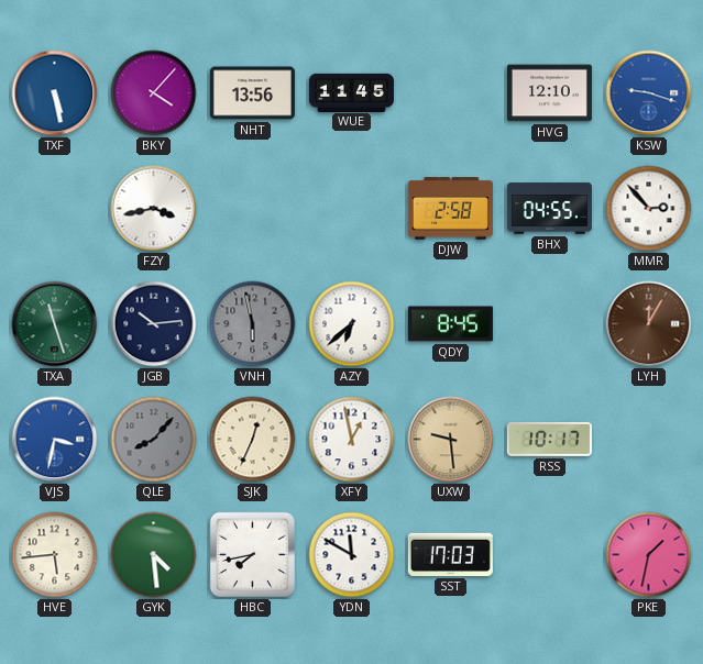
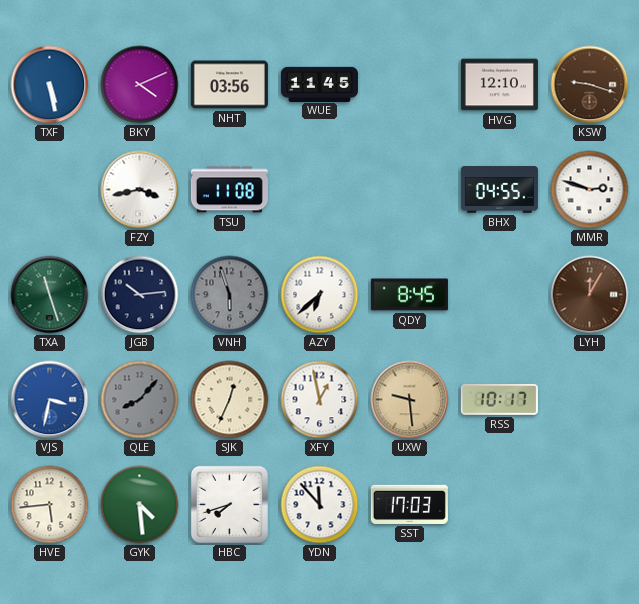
BKY: 4:07 -> 4:11 (140, 85)
NHT: 13:56 -> 03:56 (229, 85)
KSW dial: blue -> brown (590, 85)
TSU: none -> 11:08 (229, 190)
DJW: 2:58 -> none (450, 209)
MMR: 2:53 -> 2:48 (590, 190)
VNH: 5:58 -> 5:57 (230, 295)
HBC: 7:43 -> 7:42 (229, 504)
YDN: 11:50 -> 11:53 (320, 505)
PKE: 1:32 -> none (649, 555)
